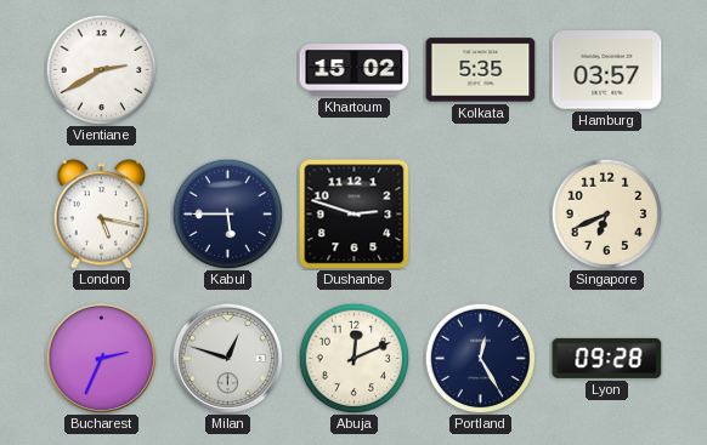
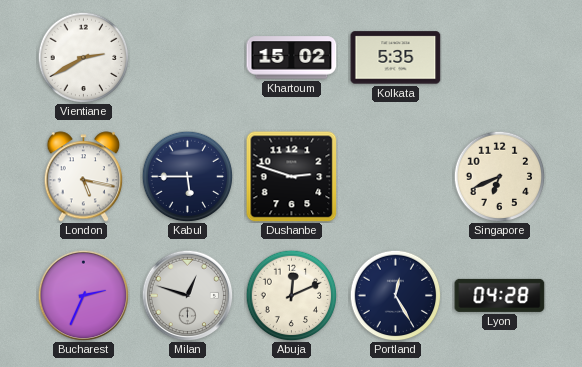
Hamburg: 03:57 -> none (607, 70)
Lyon: 09:28 -> 04:28 (500, 295)
